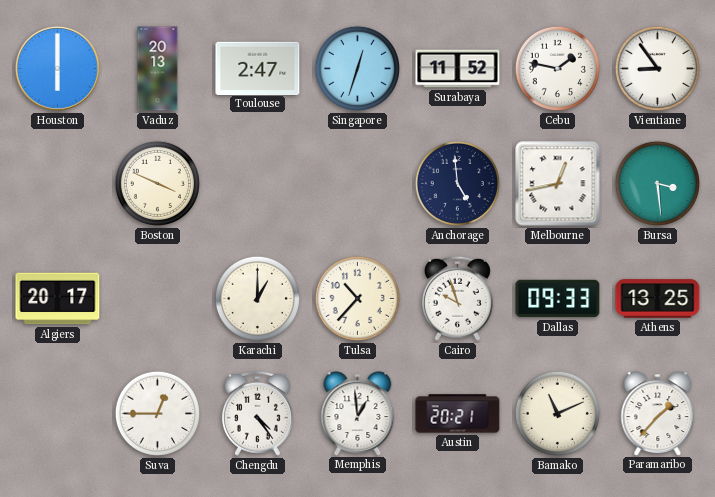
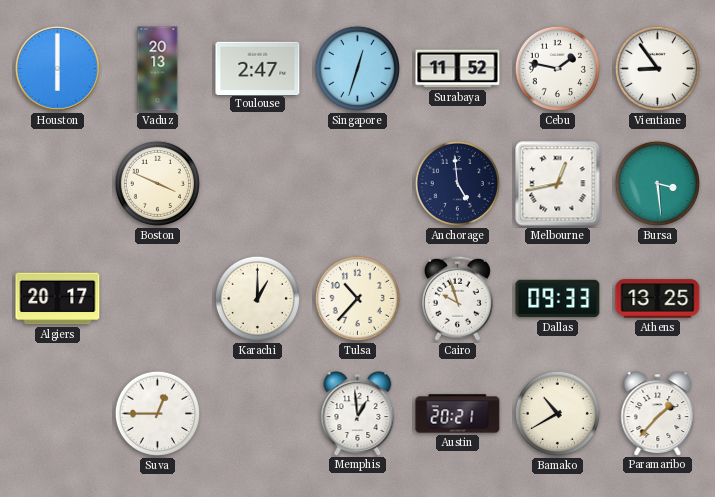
Chengdu: 4:24 -> none (257, 413)
Bamako: 11:11 -> 10:40 (557, 413)
